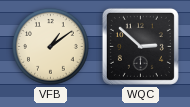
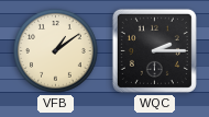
WQC: 2:52 -> 2:15 (154, 50)
